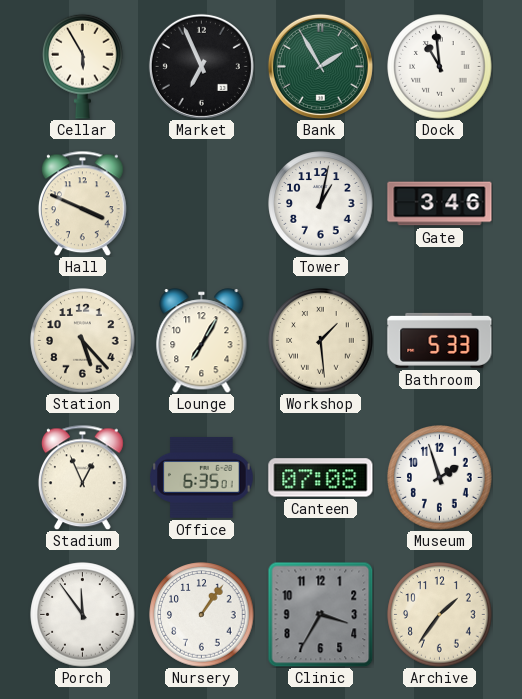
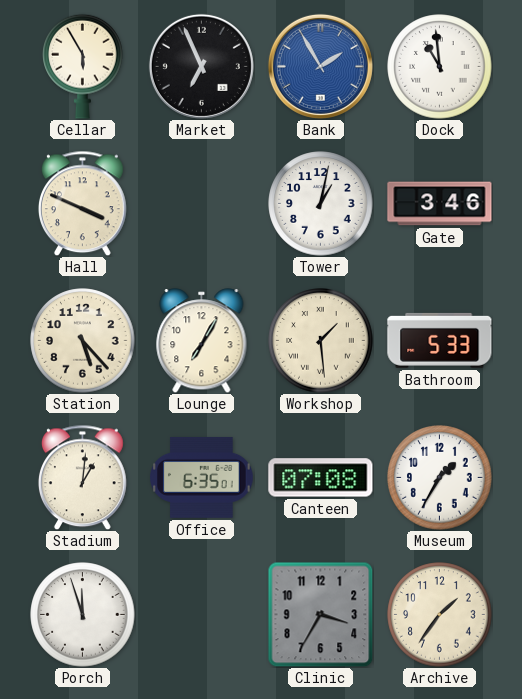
Bank dial: green -> blue (320, 66)
Stadium: 12:56 -> 1:01 (82, 477)
Museum: 1:57 -> 1:35 (440, 478)
Porch: 11:54 -> 11:57 (83, 615)
Nursery: 1:06 -> none (202, 615)
